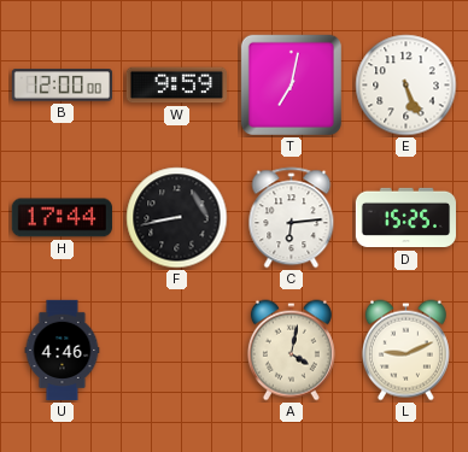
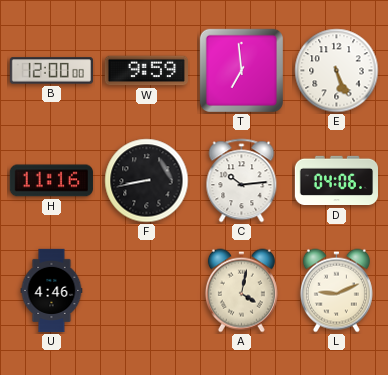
T: 7:02 -> 6:59 (241, 70)
H: 17:44 -> 11:16 (51, 181)
C: 6:14 -> 10:14 (242, 181)
D: 15:25 -> 04:06 (337, 181)
